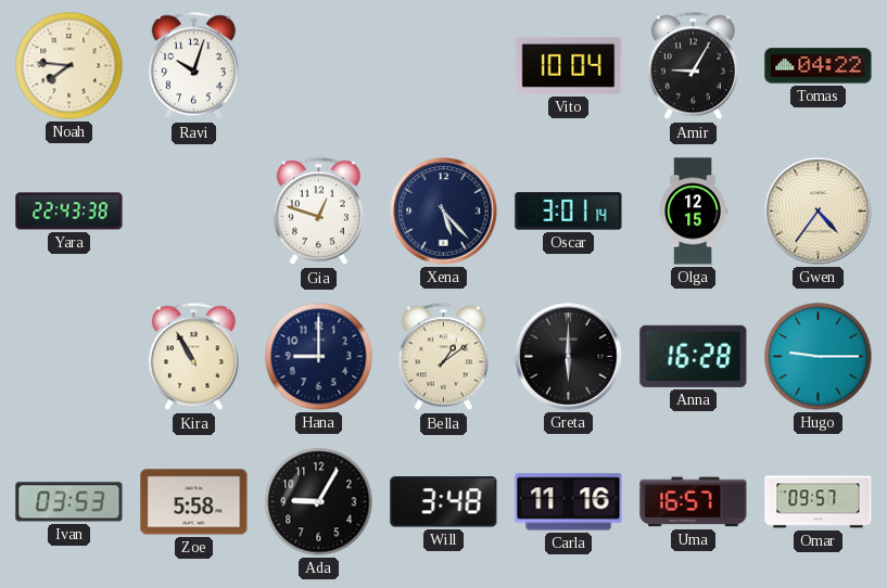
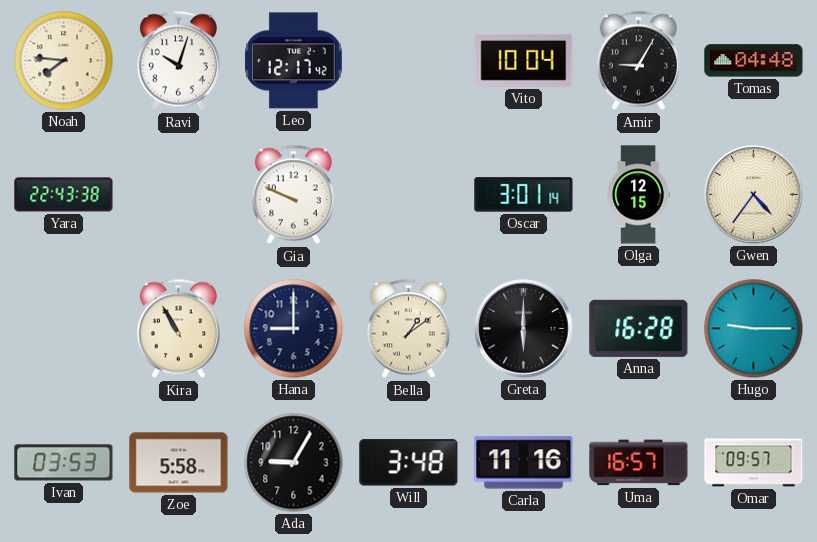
Leo: none -> 12:17 (294, 61)
Tomas: 04:22 -> 04:48 (754, 61)
Gia: 12:48 -> 9:49 (293, 195)
Xena: 5:23 -> none (444, 212)
